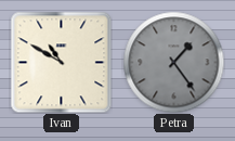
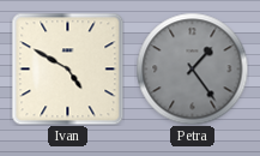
Ivan: 10:50 -> 4:50 (67, 68)
